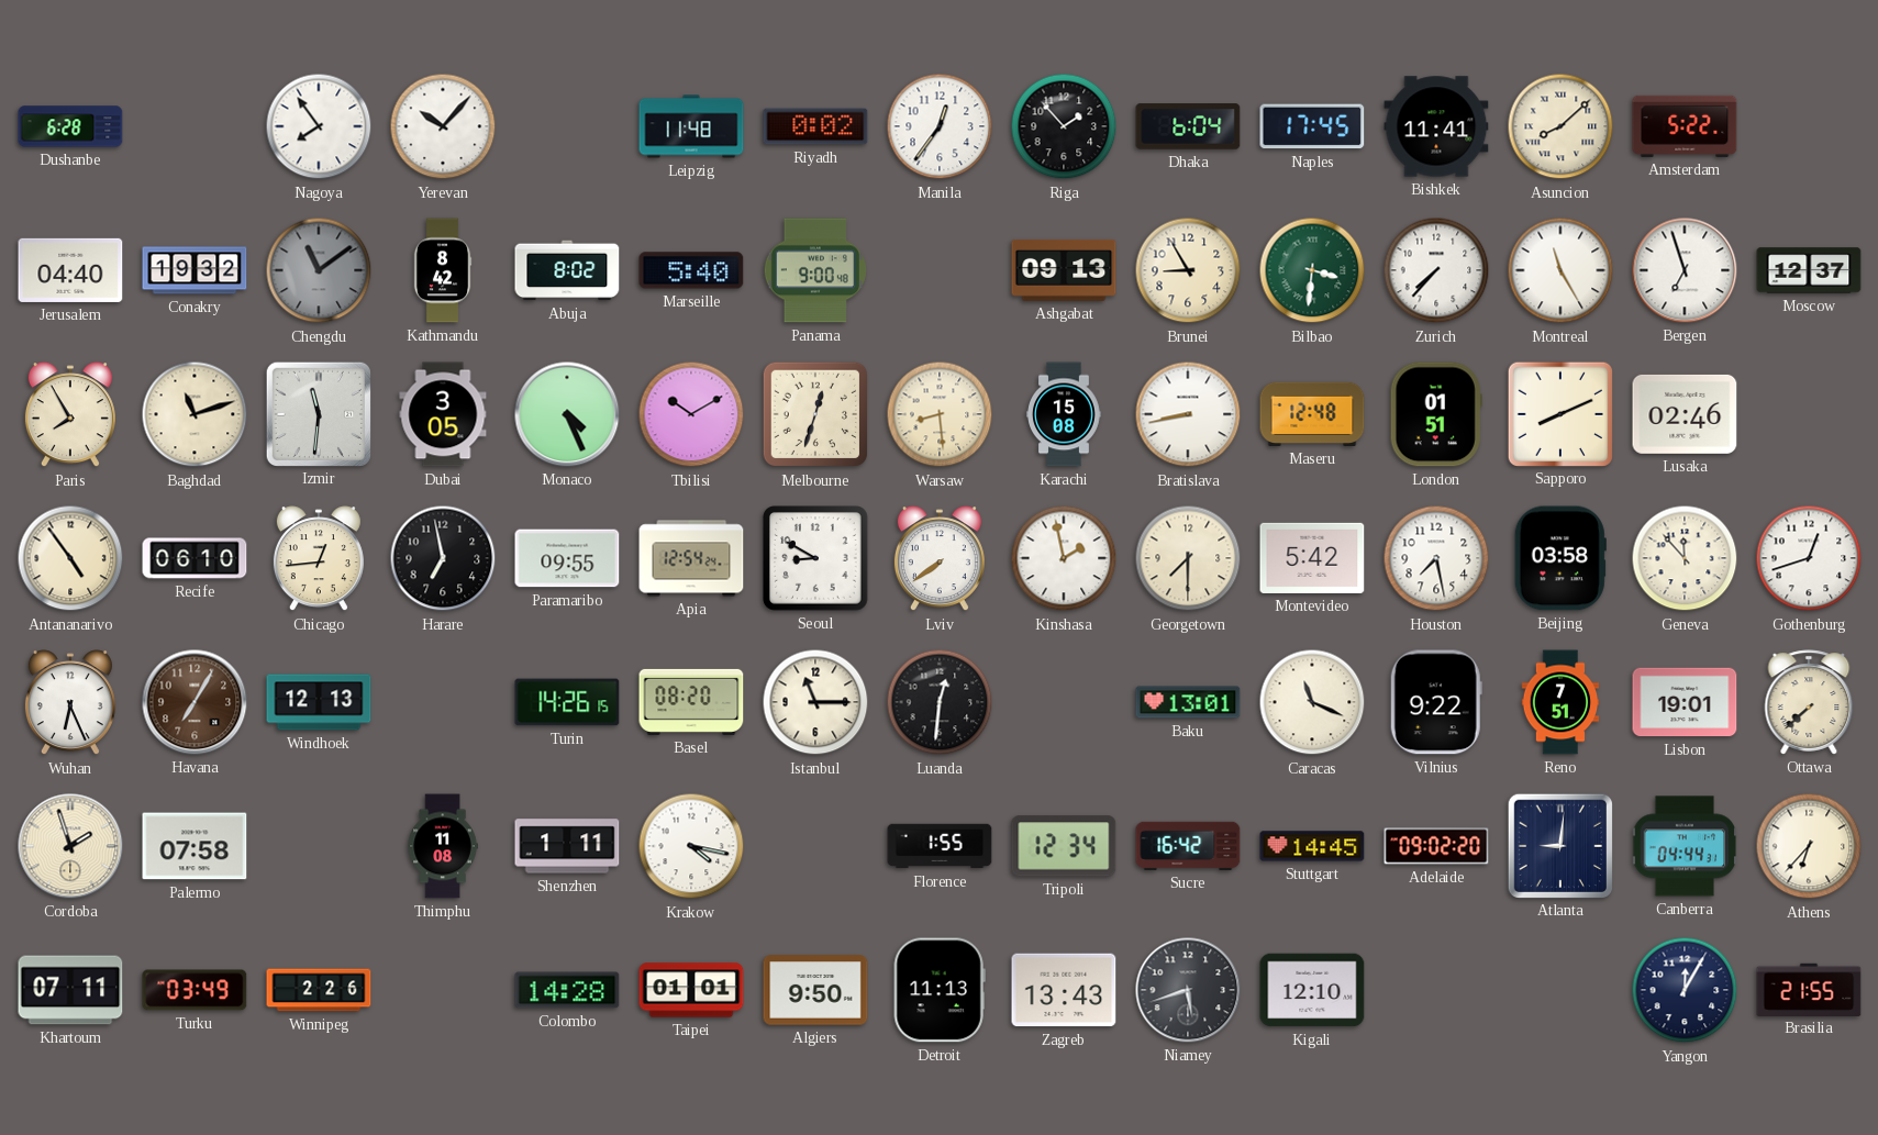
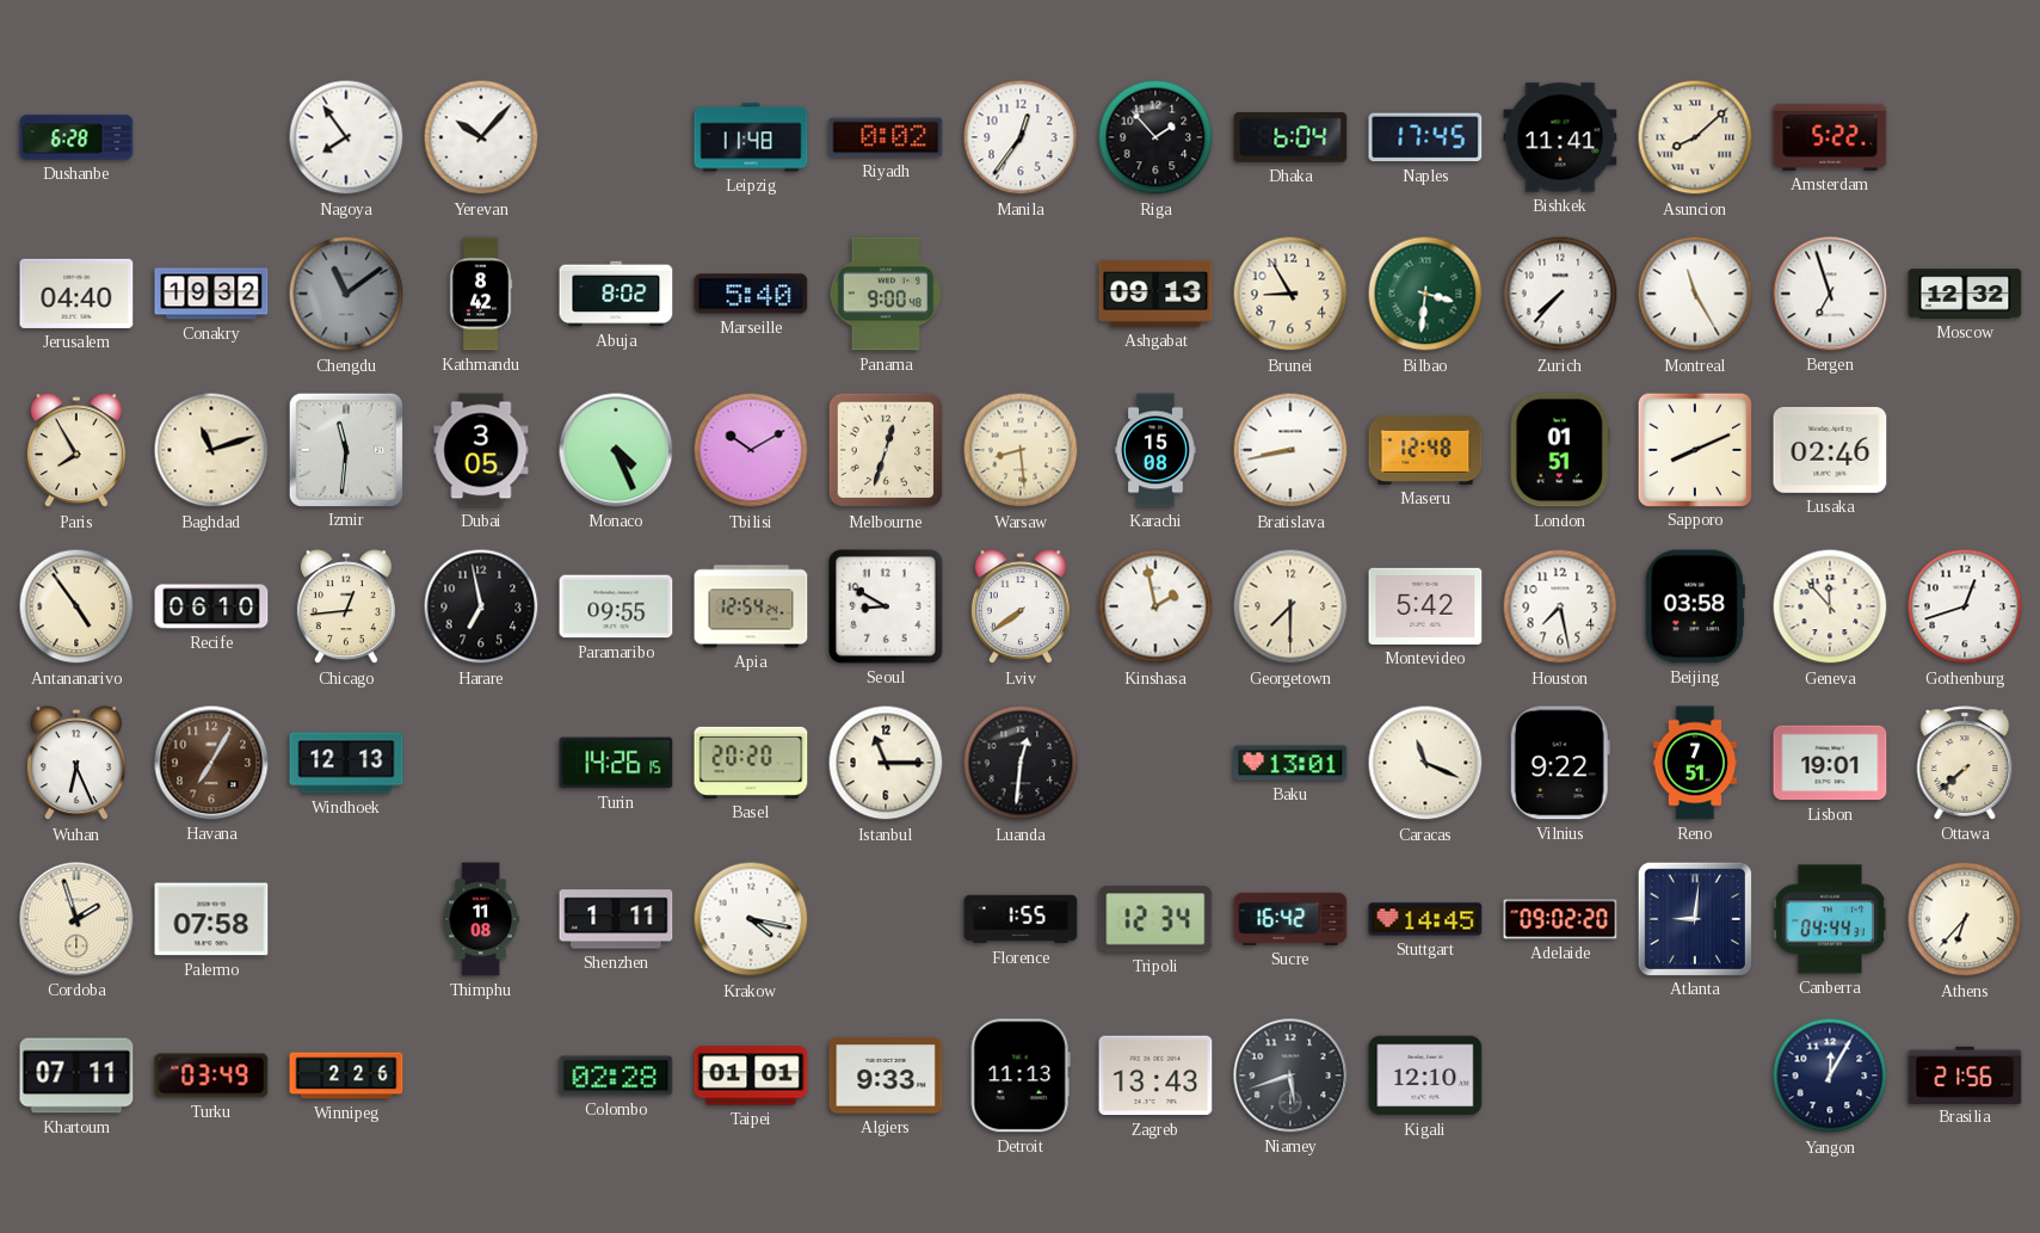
Moscow: 12:37 -> 12:32 (1965, 294)
Basel: 08:20 -> 20:20 (751, 763)
Colombo: 14:28 -> 02:28 (616, 1075)
Algiers: 9:50 -> 9:33 (886, 1075)
Brasilia: 21:55 -> 21:56 (1965, 1074)
